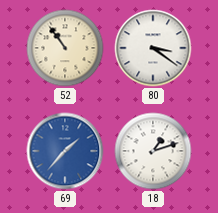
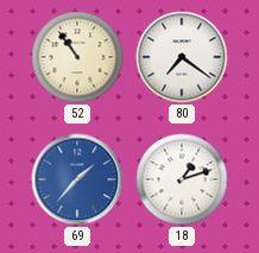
80: 3:21 -> 7:21 (182, 57)
